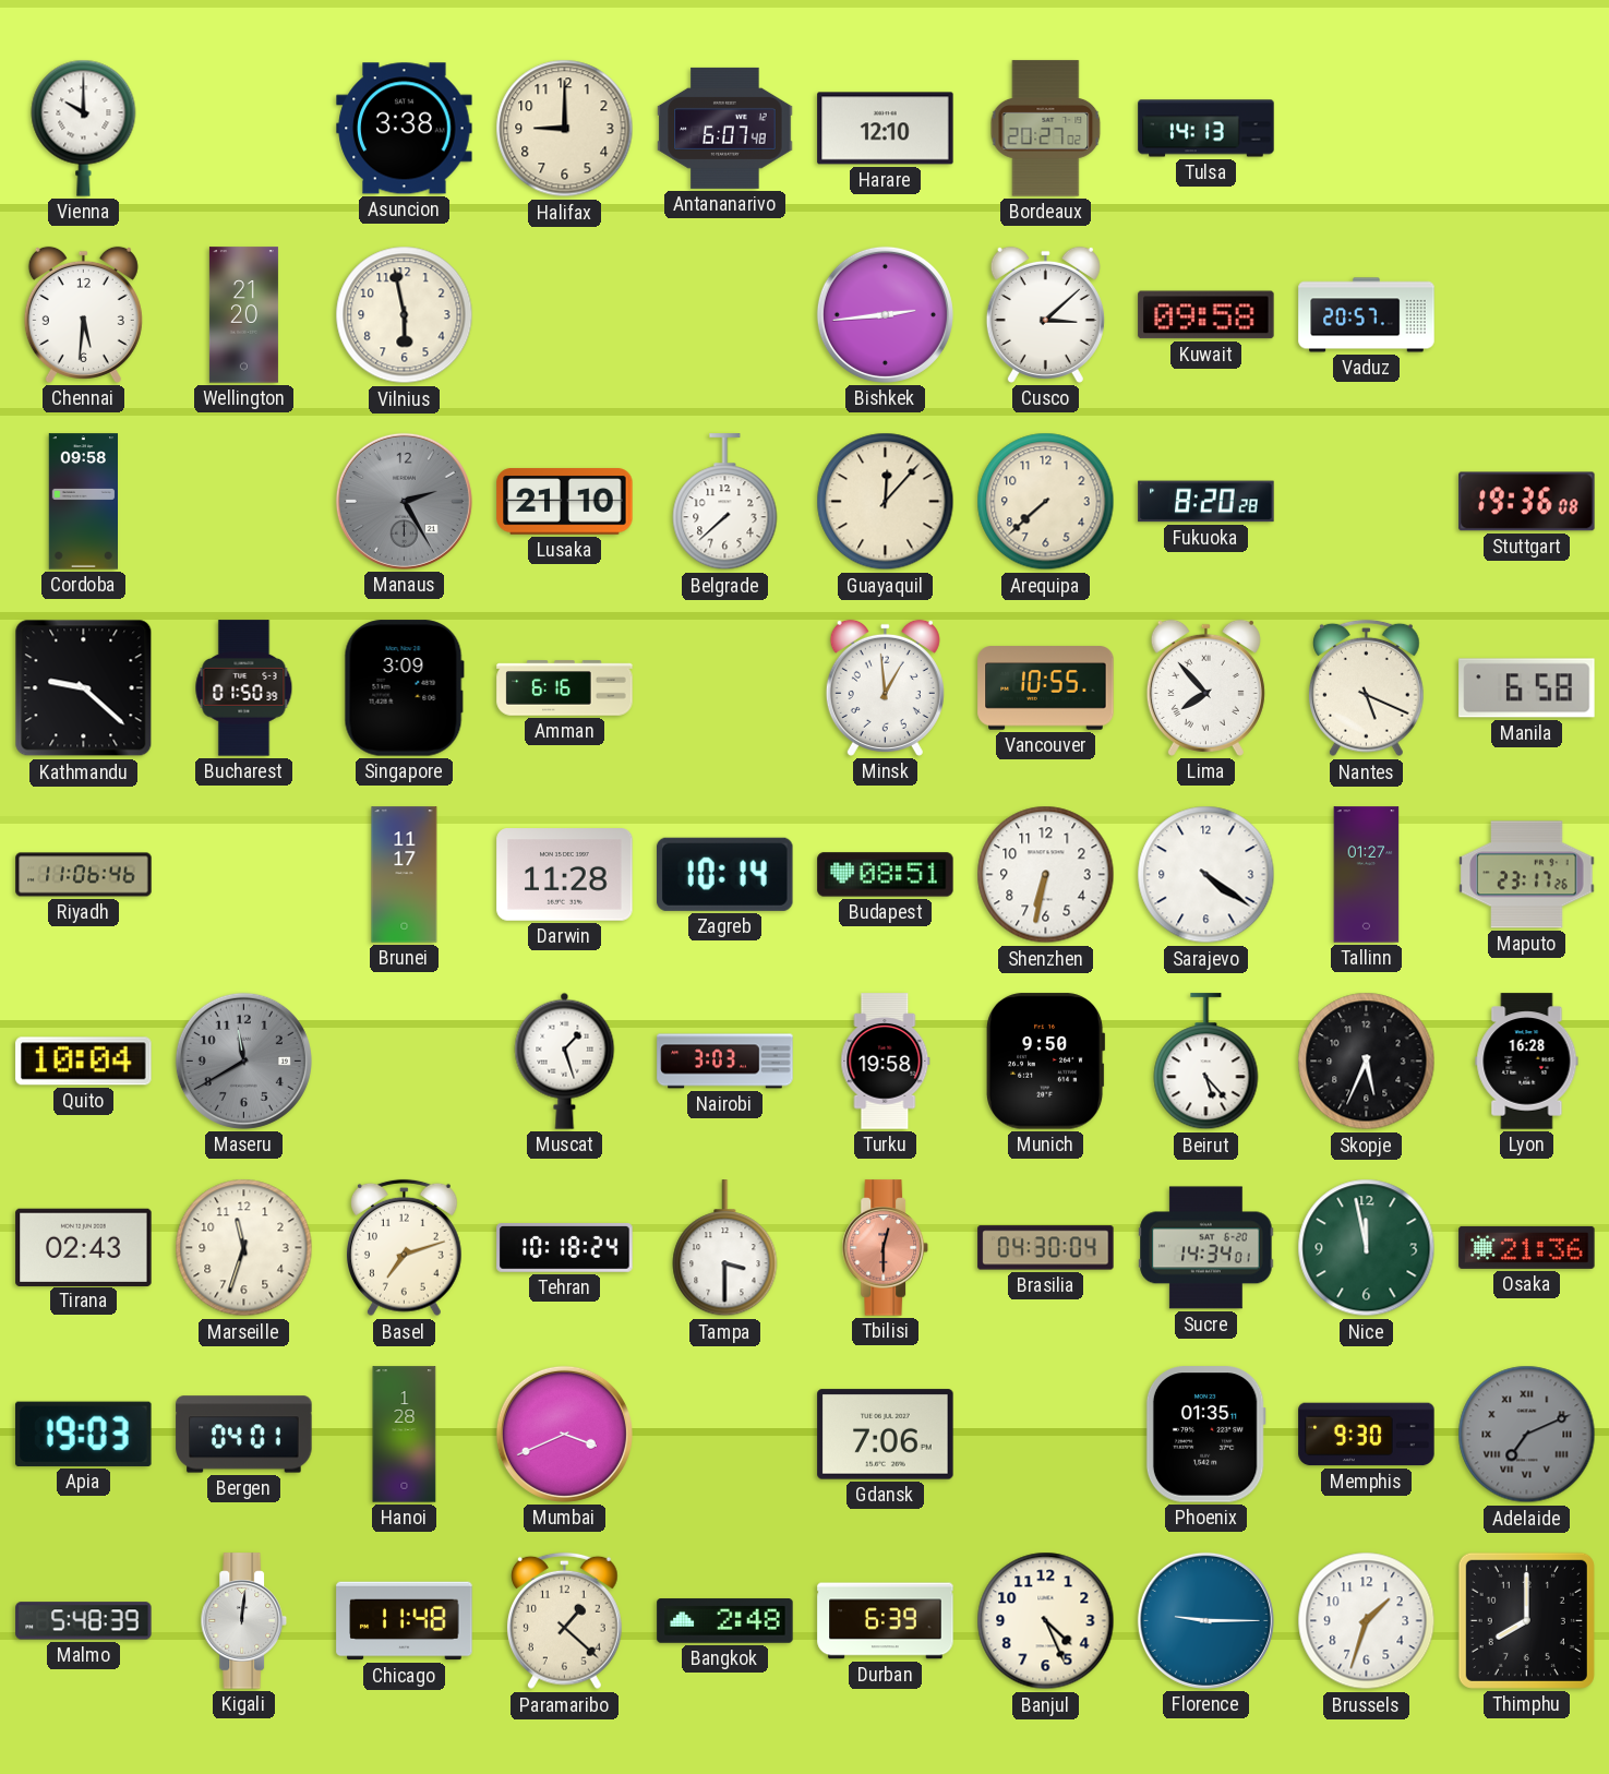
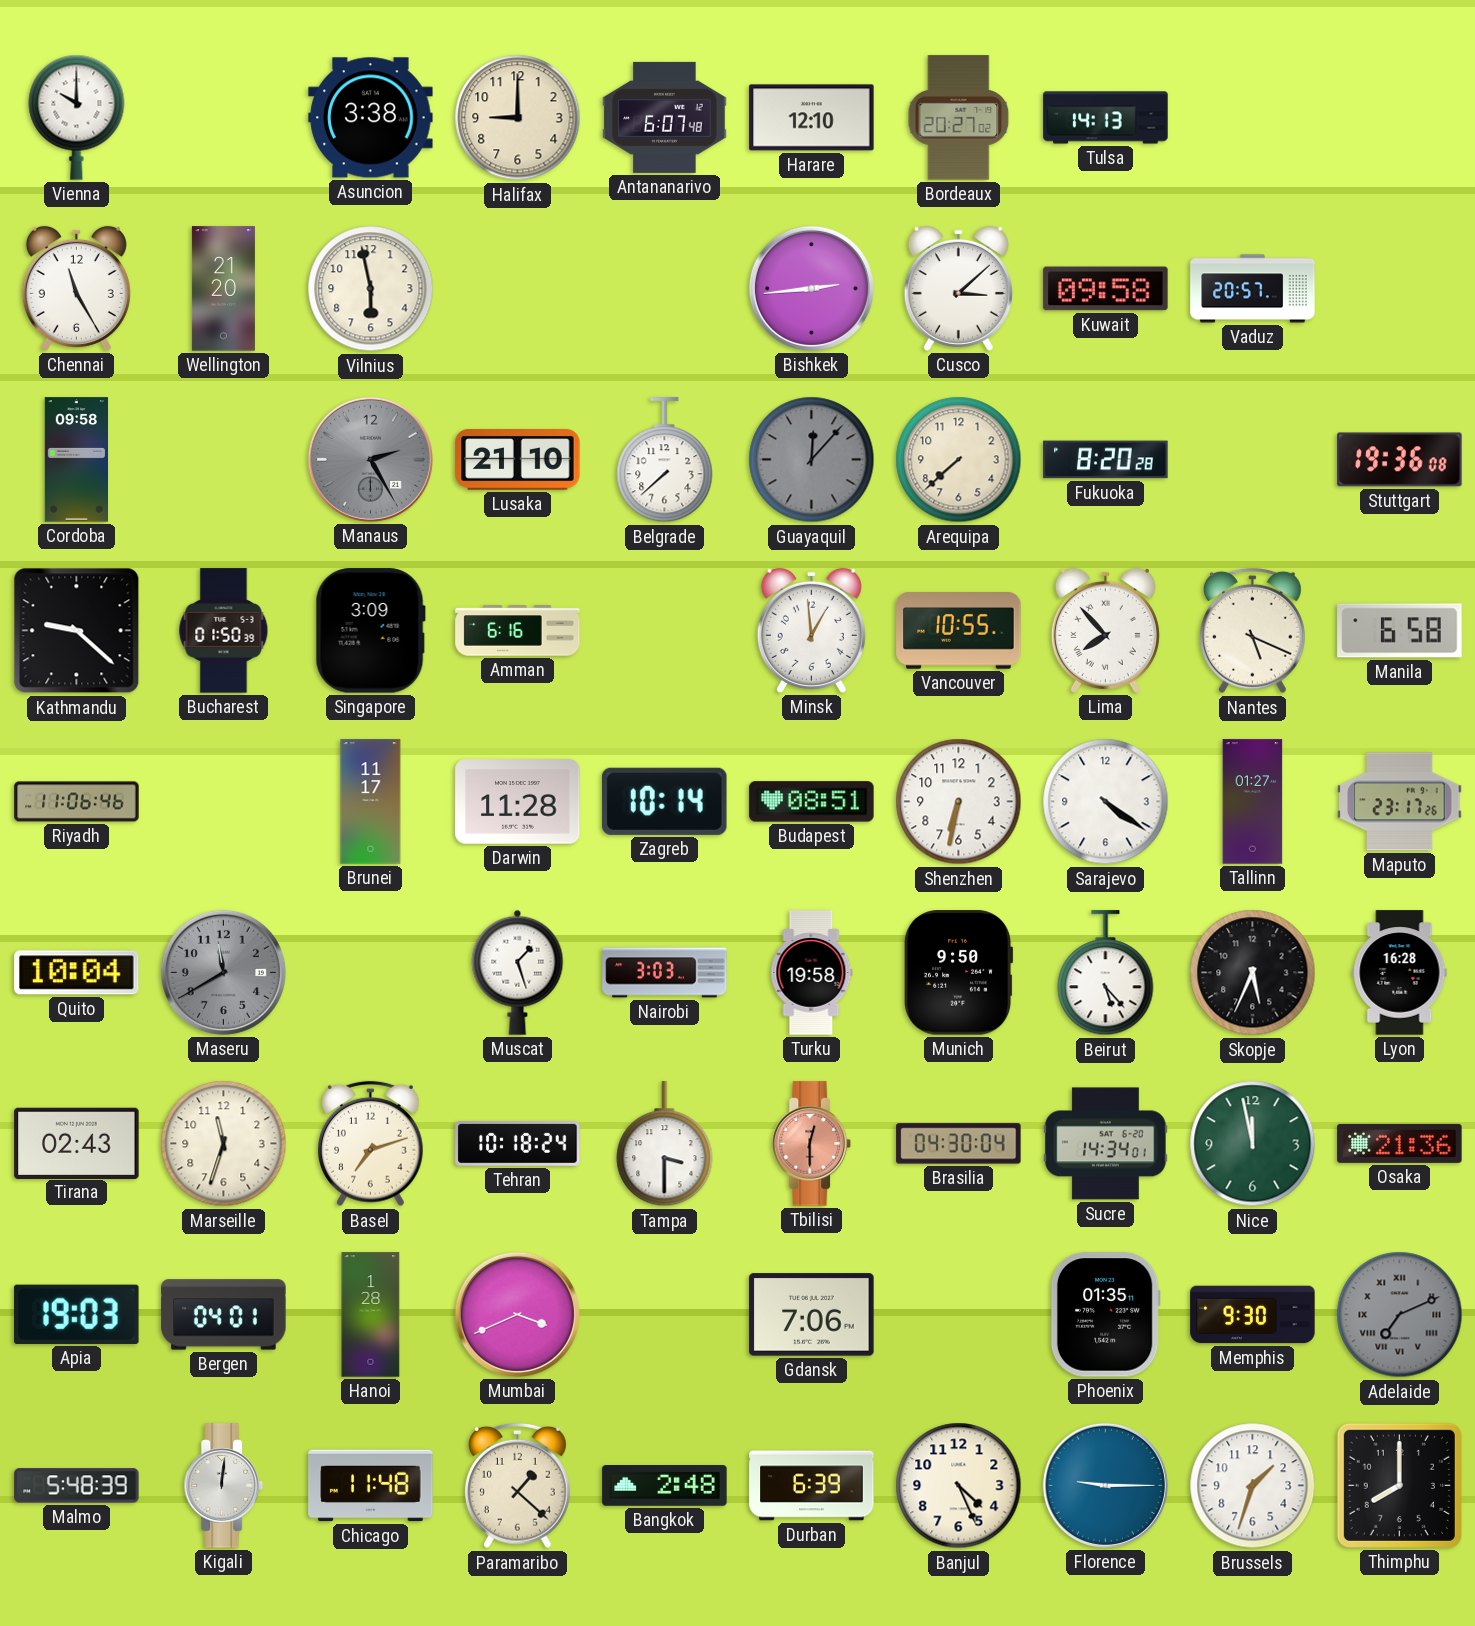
Chennai: 5:31 -> 11:25 (76, 288)
Guayaquil dial: cream -> grey (812, 460)
